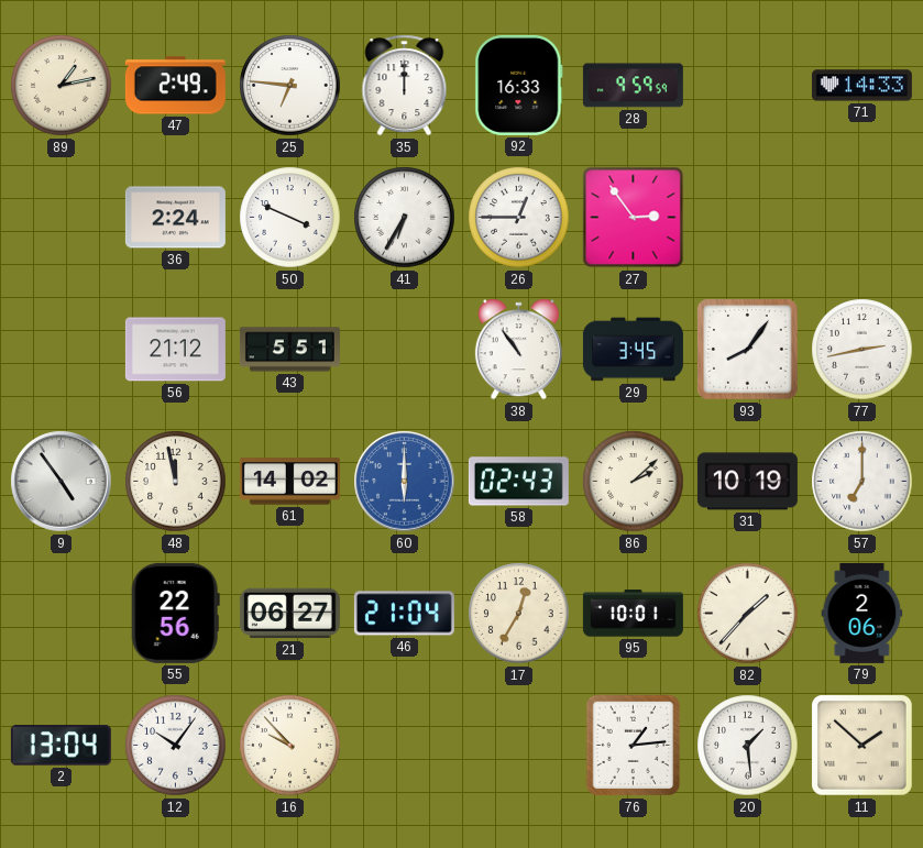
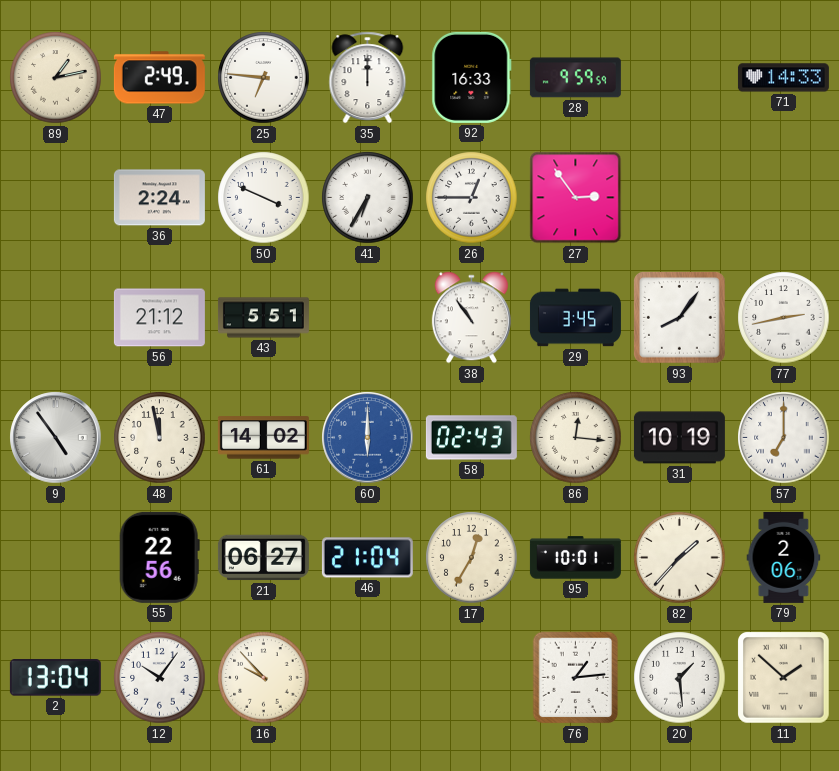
86: 2:08 -> 12:16 (576, 438)
